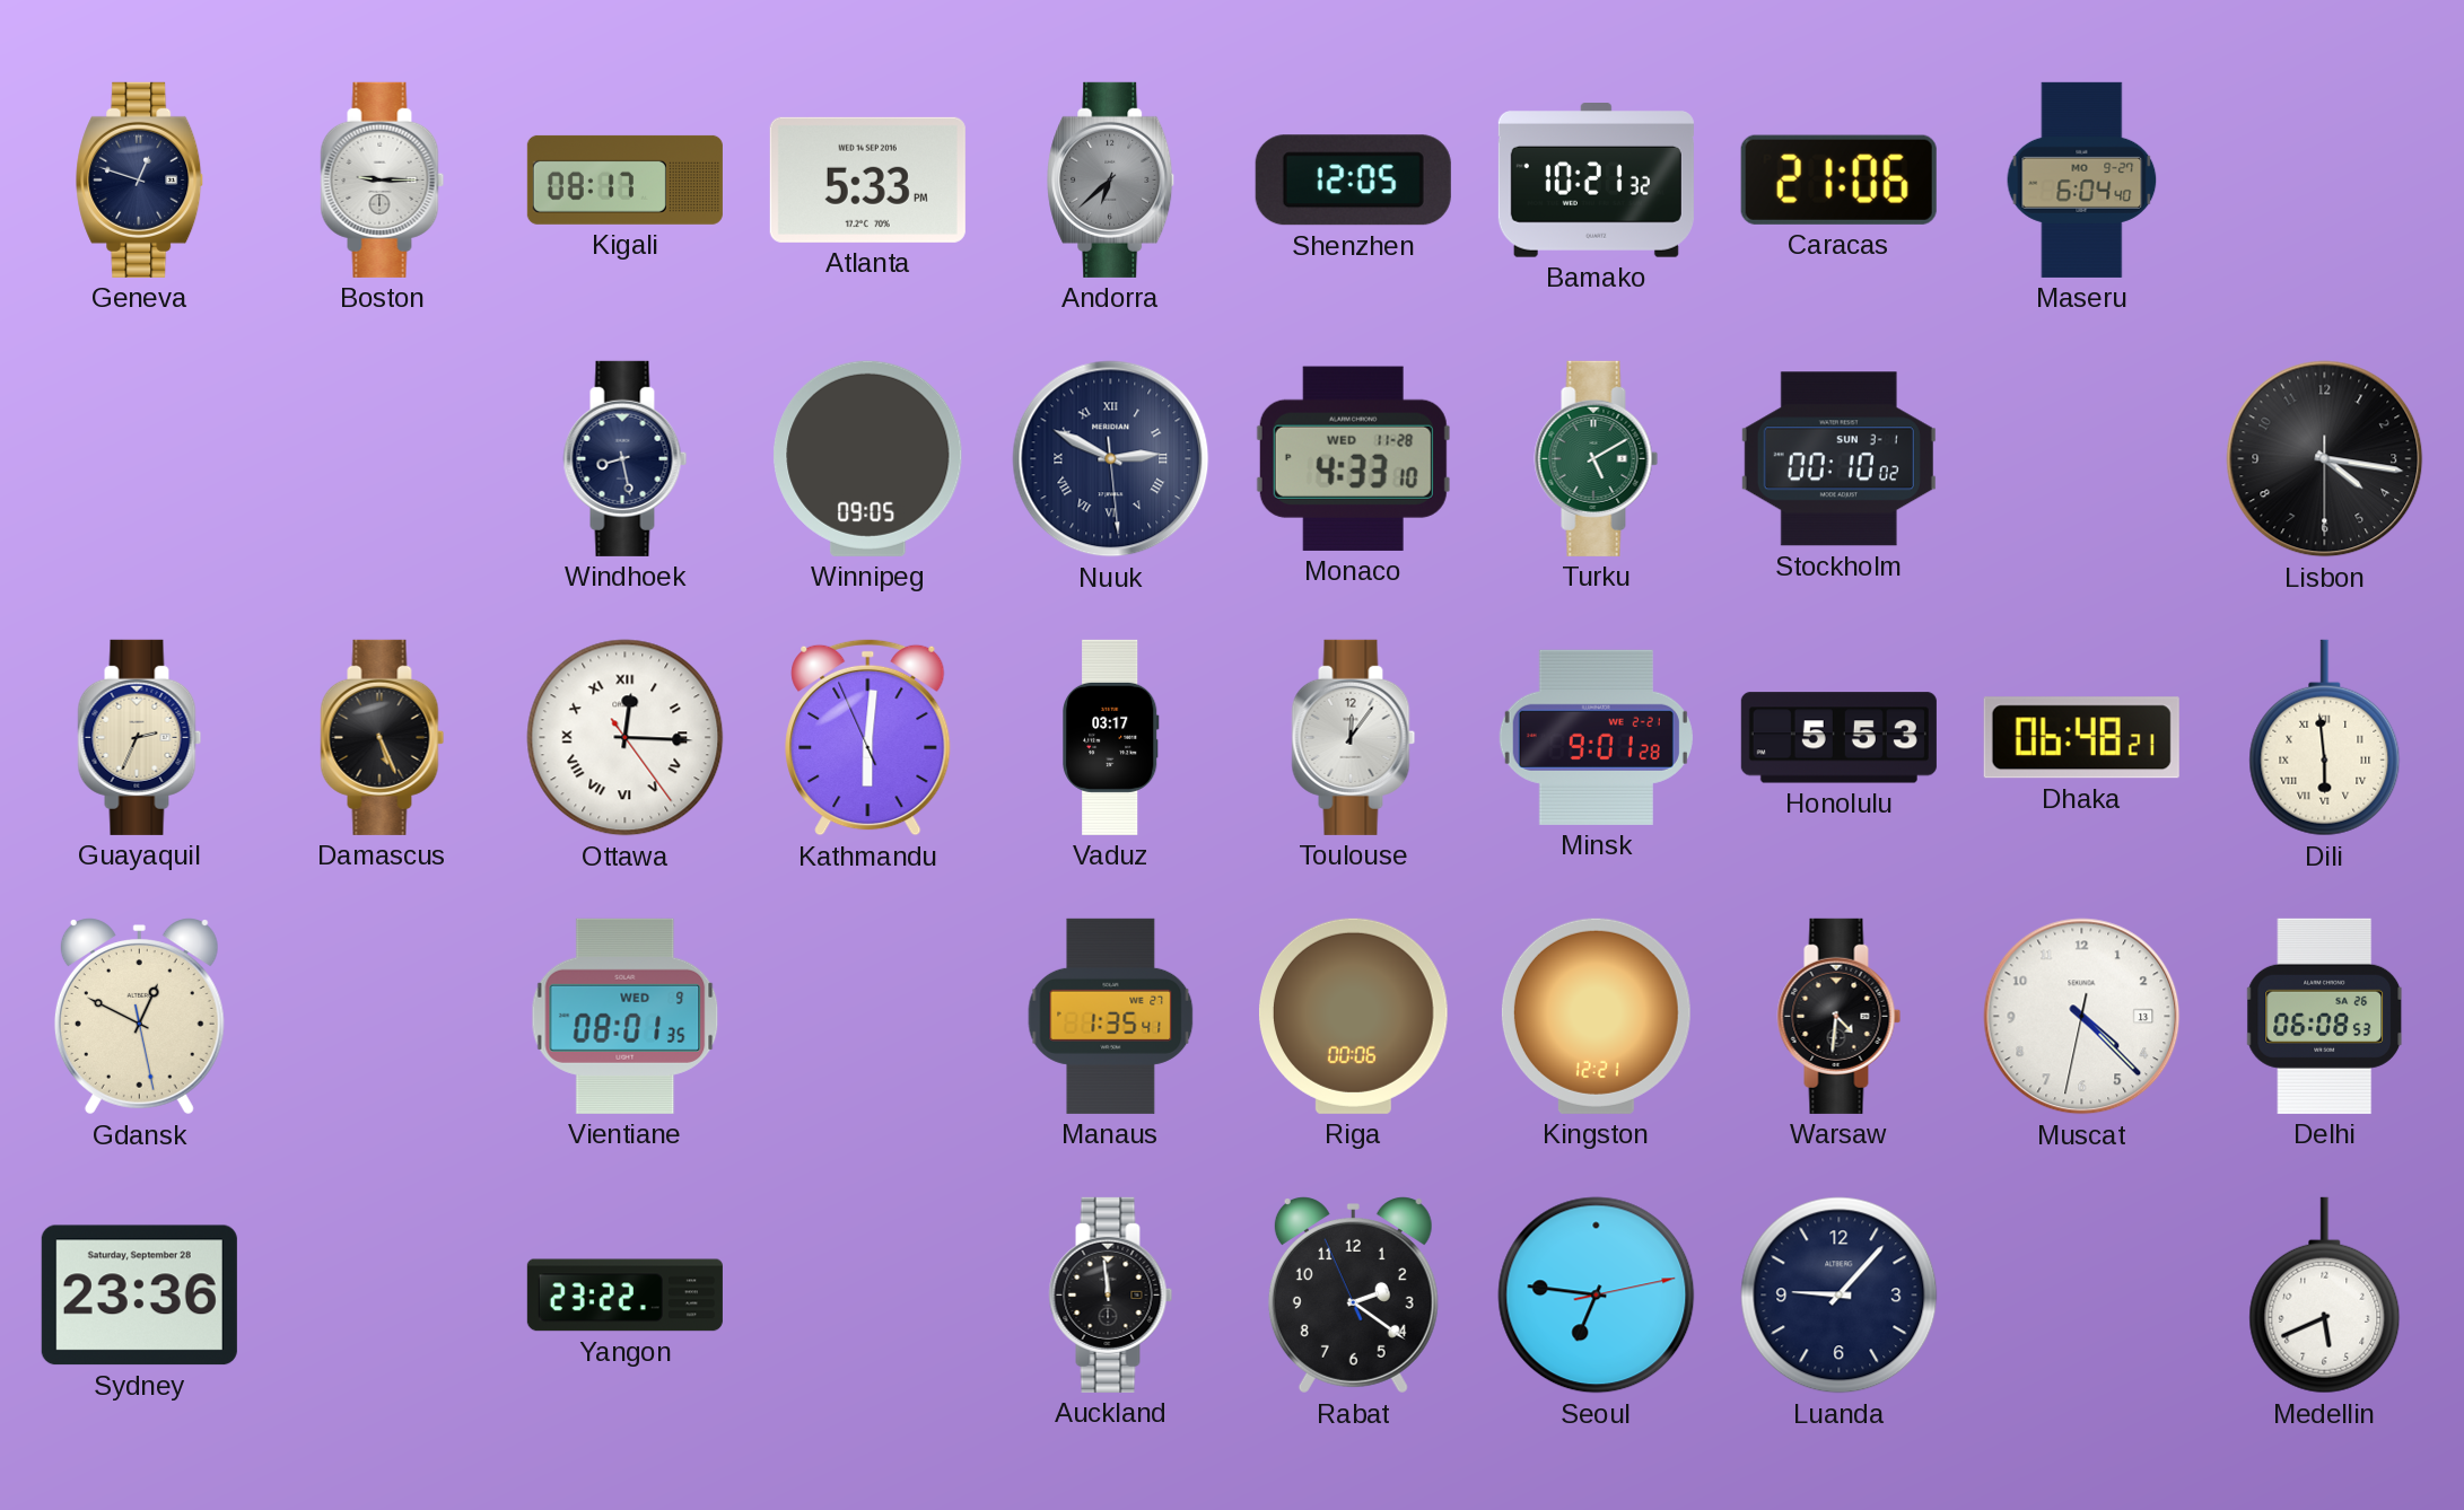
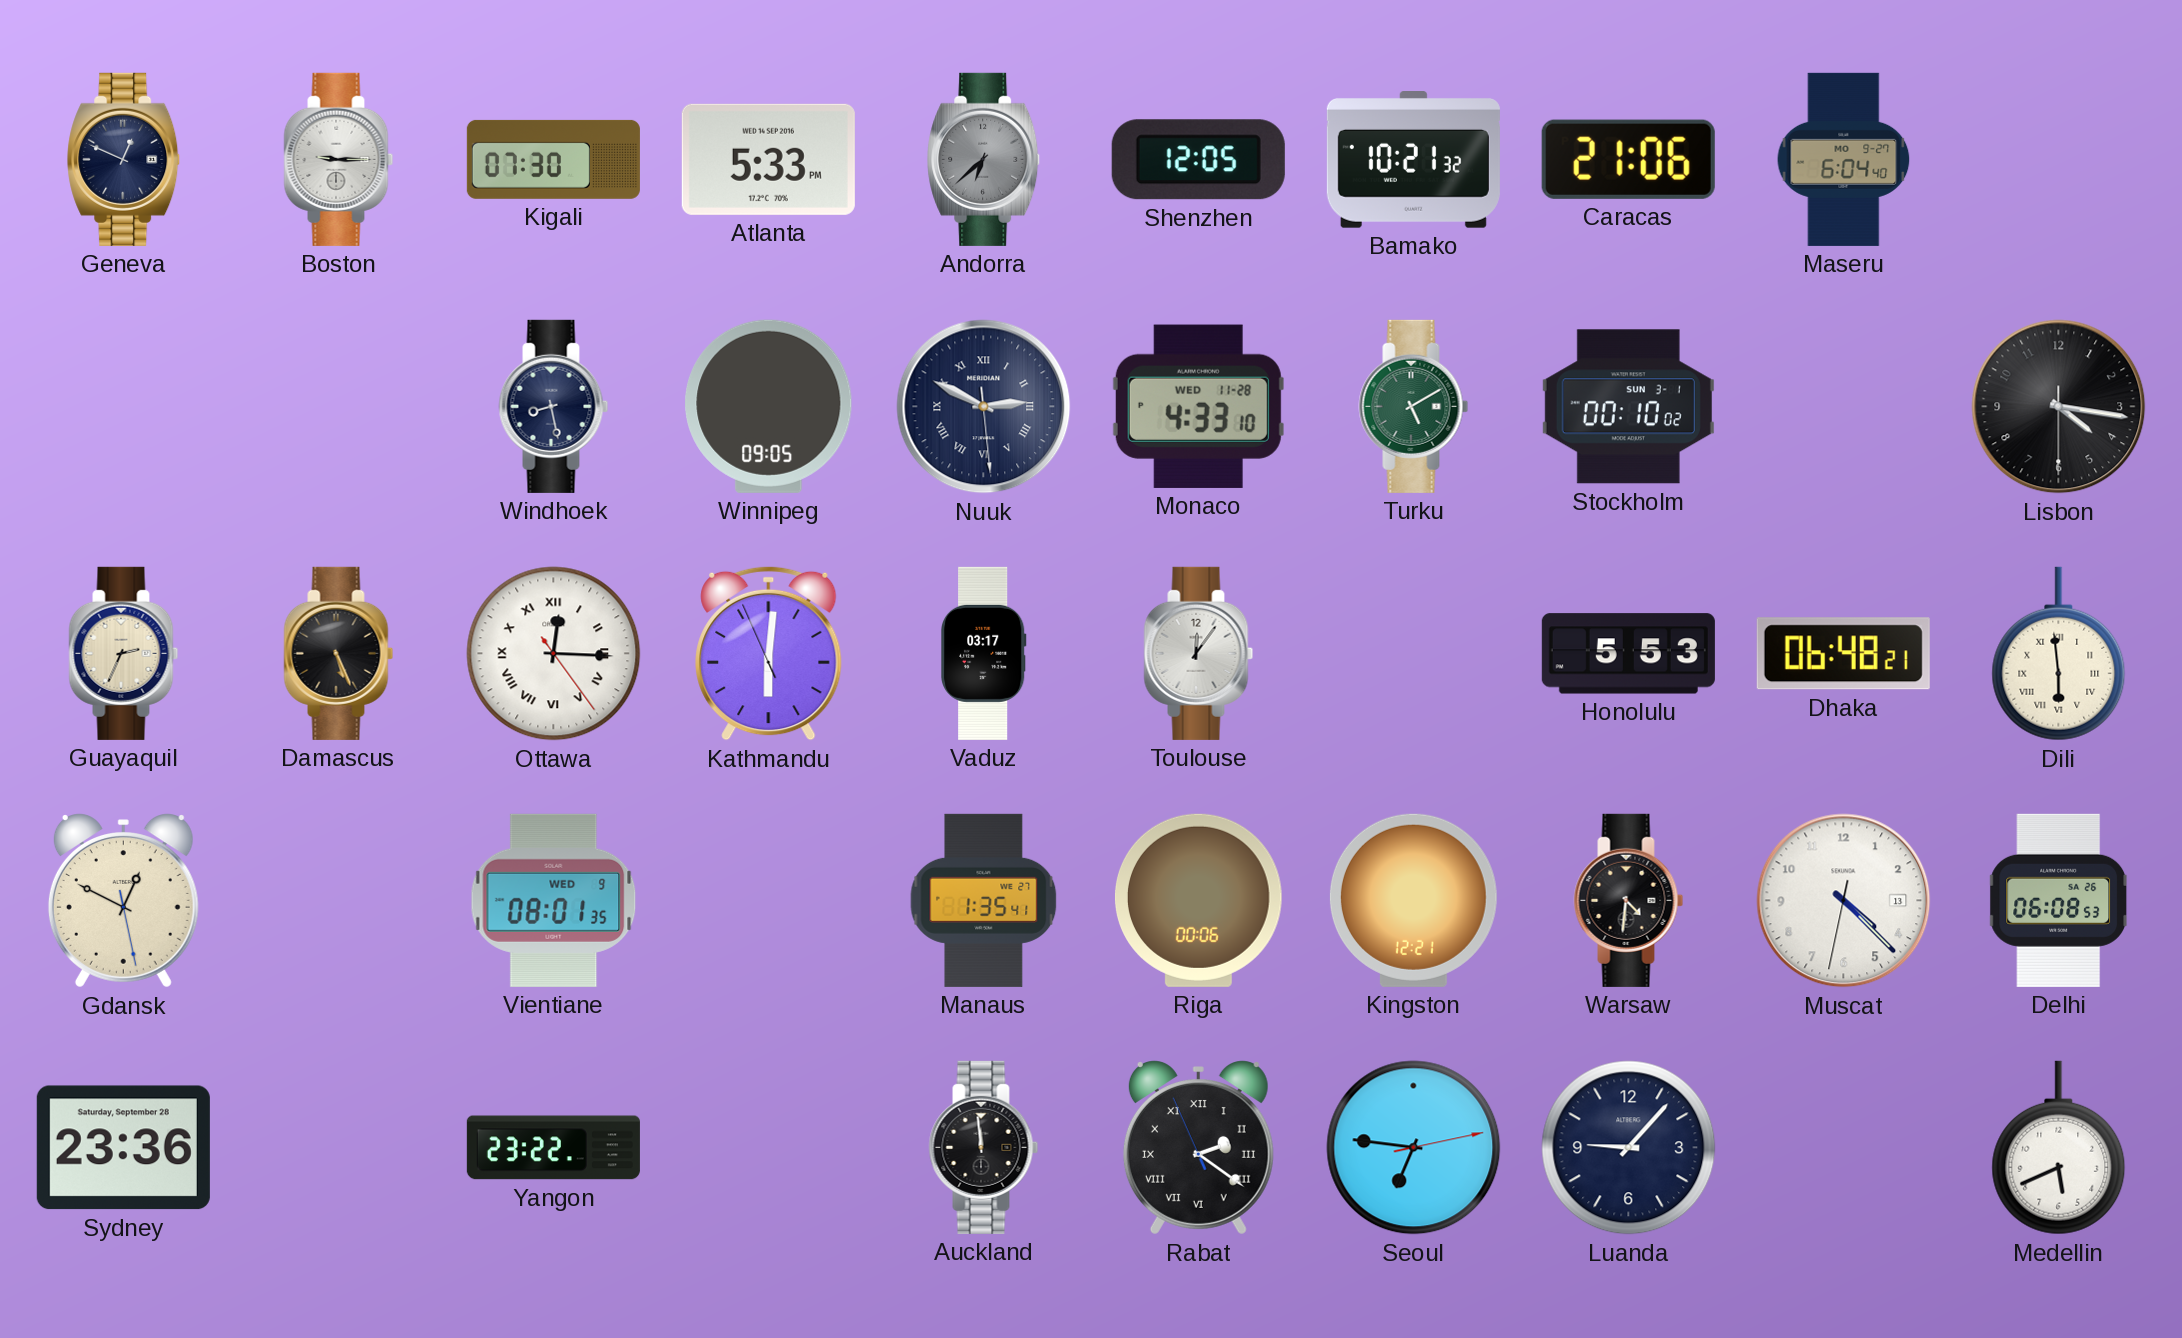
Geneva: 12:48 -> 12:49 (124, 159)
Kigali: 08:17 -> 07:30 (553, 159)
Minsk: 9:01 -> none (1596, 737)
Rabat numerals: Arabic -> Roman (1198, 1148)
